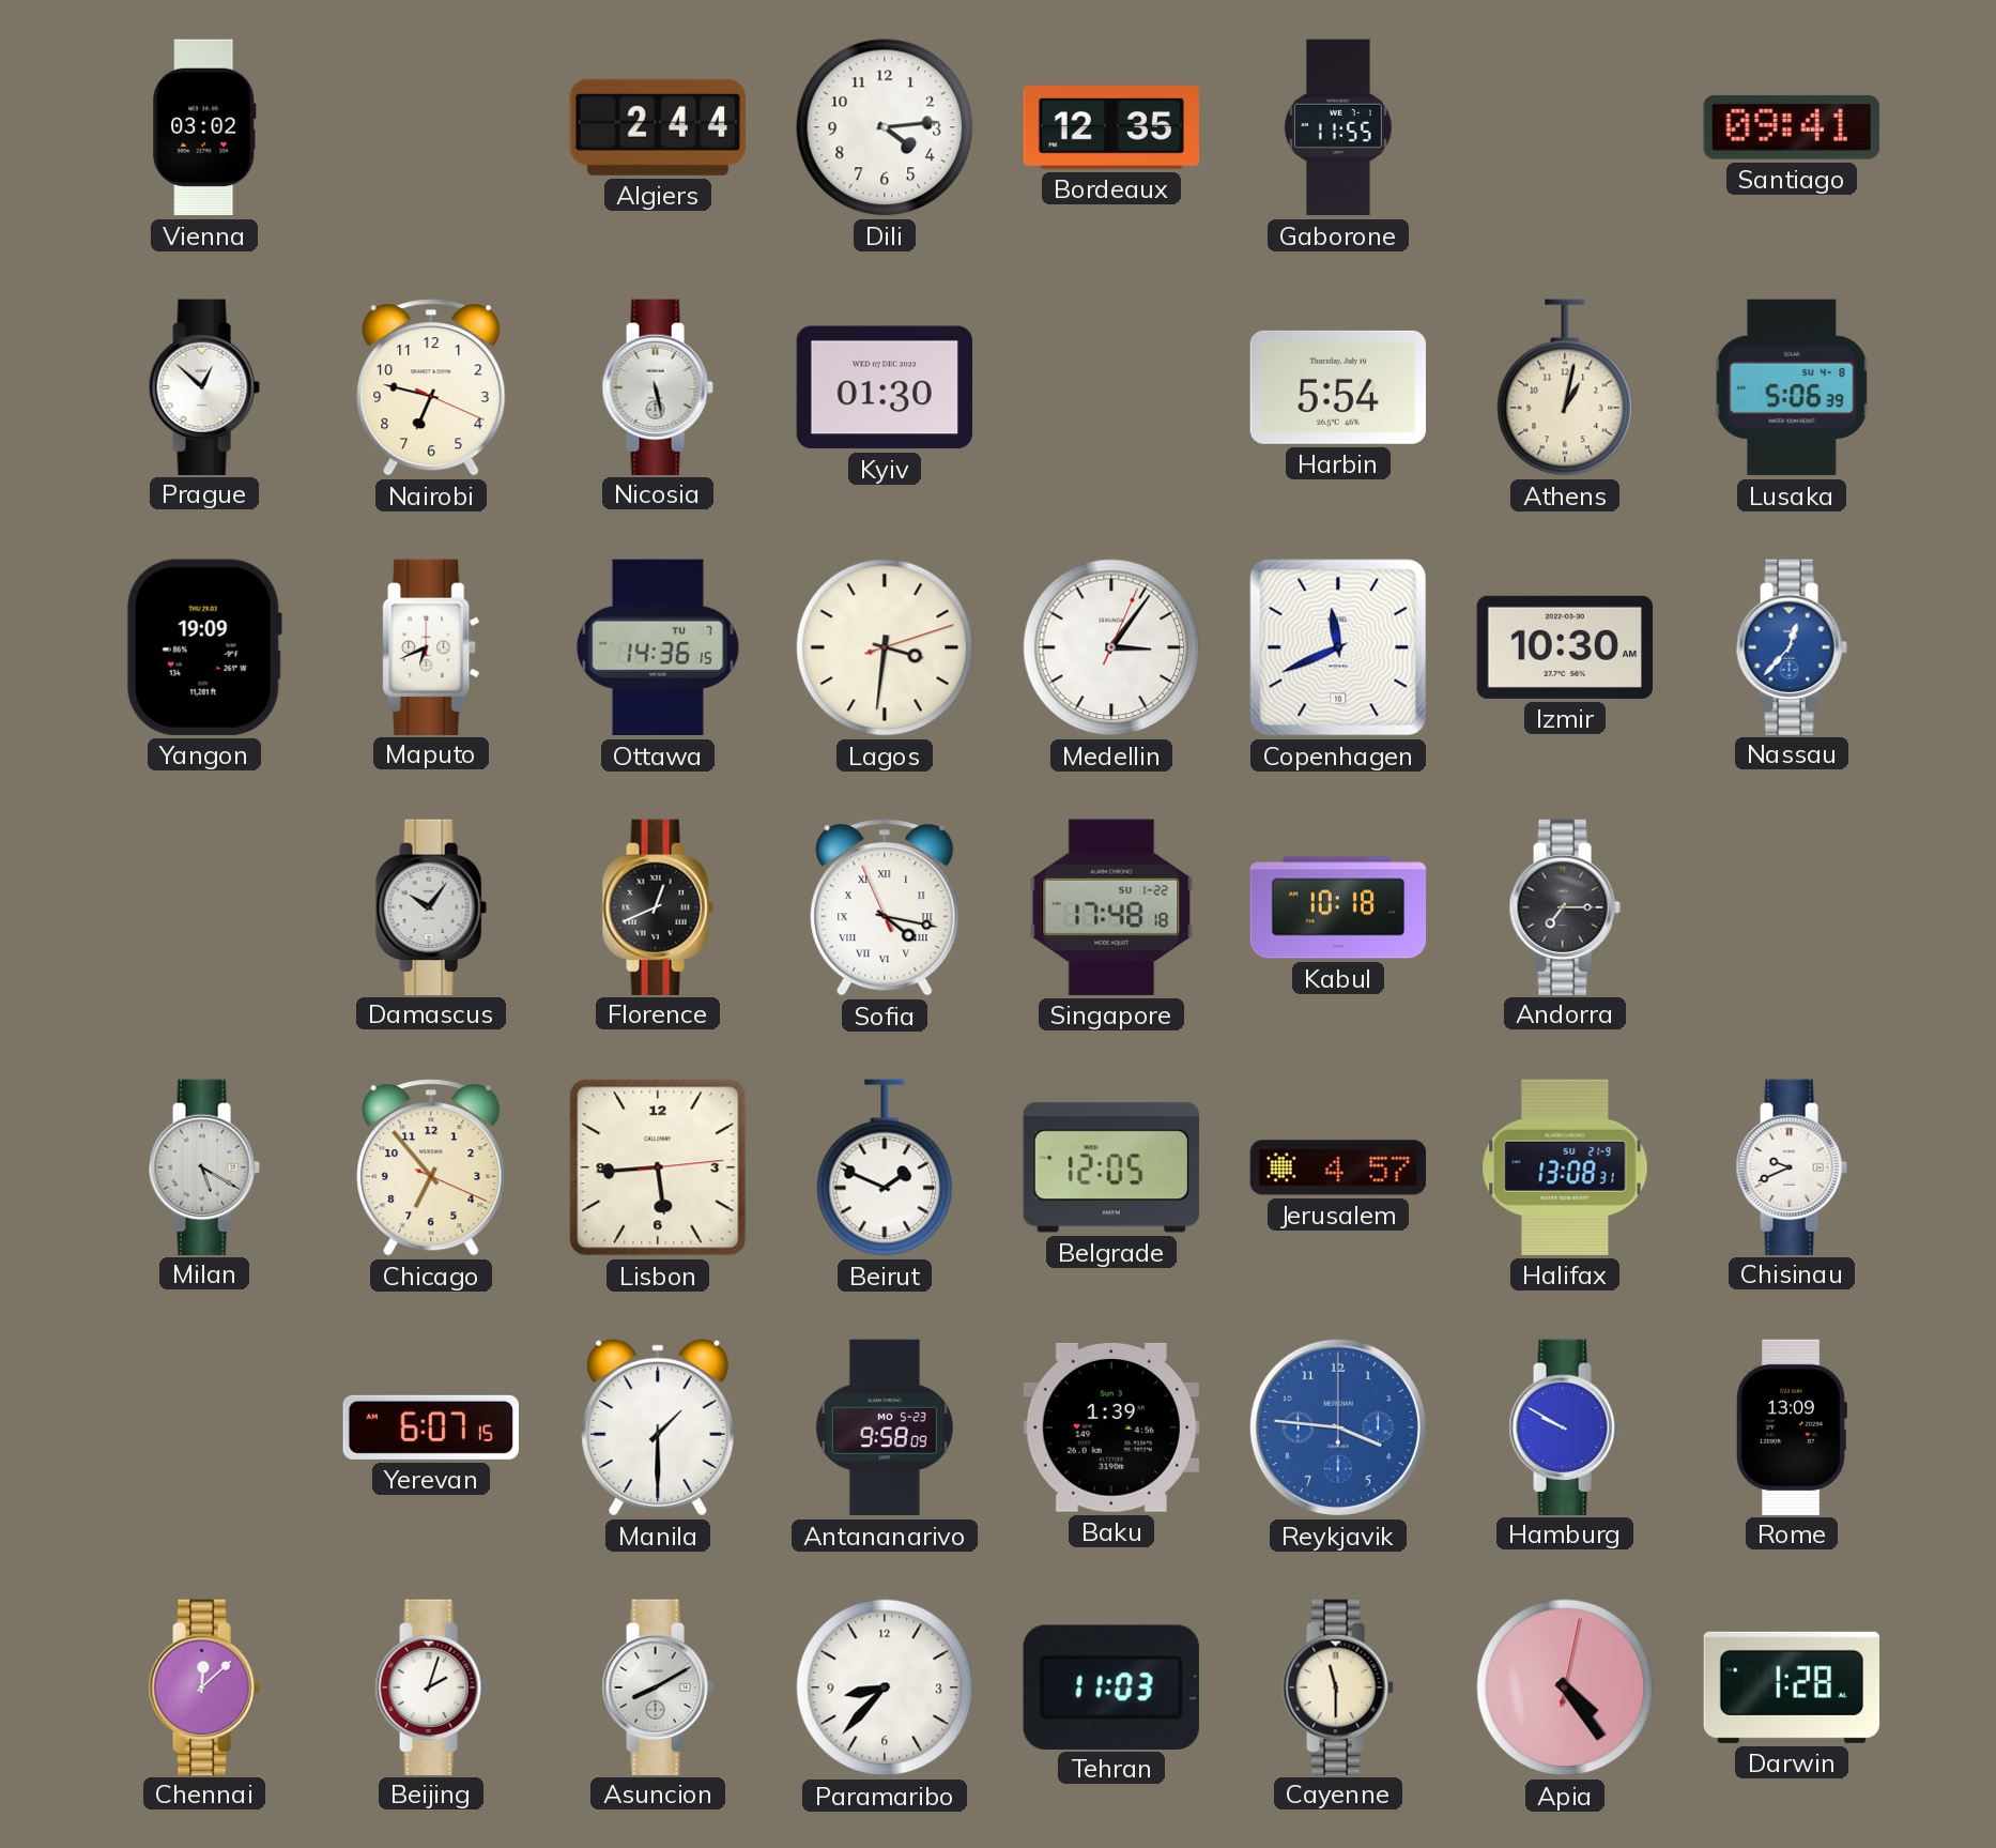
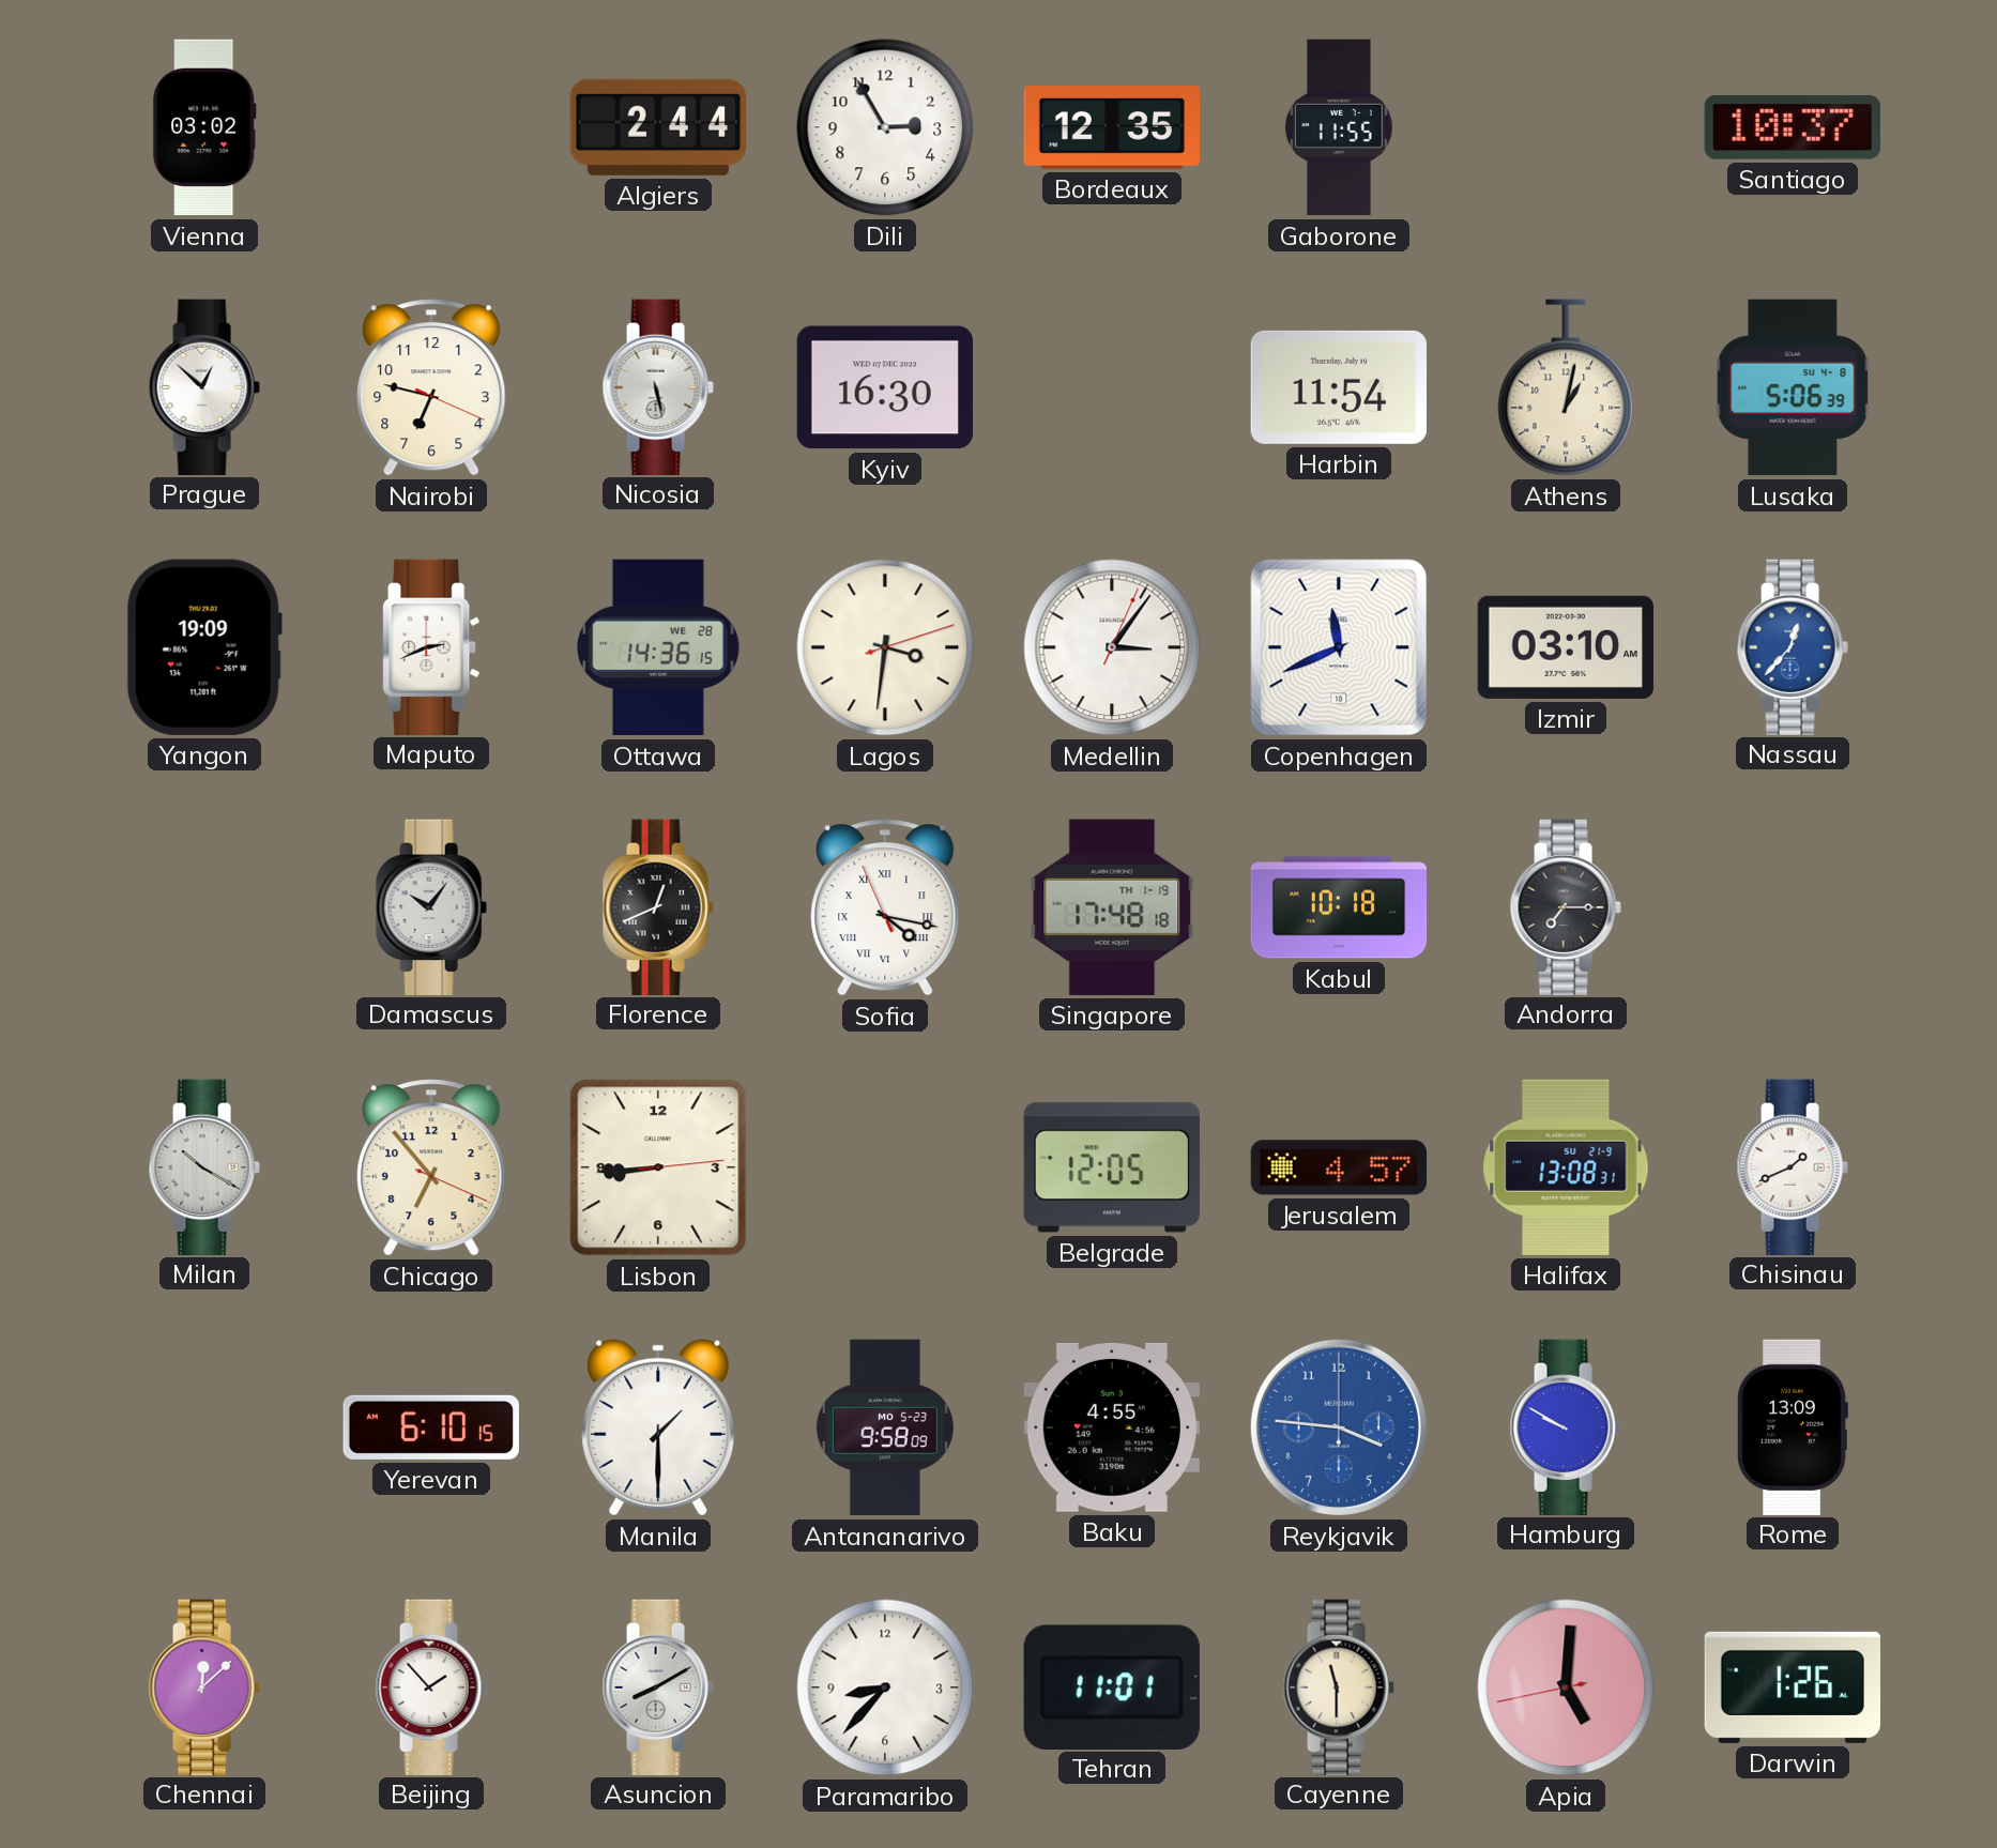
Dili: 4:14 -> 2:55 (885, 127)
Santiago: 09:41 -> 10:37 (1793, 127)
Kyiv: 01:30 -> 16:30 (884, 387)
Harbin: 5:54 -> 11:54 (1338, 387)
Maputo: 6:41 -> 2:41 (431, 646)
Ottawa date: TU 7 -> WE 28 (659, 647)
Izmir: 10:30 -> 03:10 (1566, 647)
Singapore date: SU 1-22 -> TH 1-19 (1112, 907)
Milan: 5:20 -> 10:20 (204, 1166)
Lisbon: 5:44 -> 8:44 (658, 1167)
Beirut: 1:49 -> none (885, 1167)
Chisinau: 9:41 -> 1:41 (1793, 1166)
Yerevan: 6:07 -> 6:10 (431, 1427)
Baku: 1:39 -> 4:55 (1112, 1427)
Beijing: 2:03 -> 1:53 (431, 1686)
Tehran: 11:03 -> 11:01 (1112, 1686)
Apia: 4:24 -> 5:00 (1566, 1687)
Darwin: 1:28 -> 1:26 (1792, 1687)
